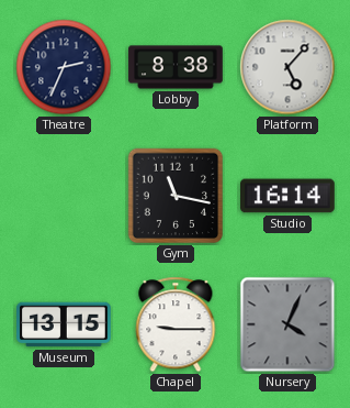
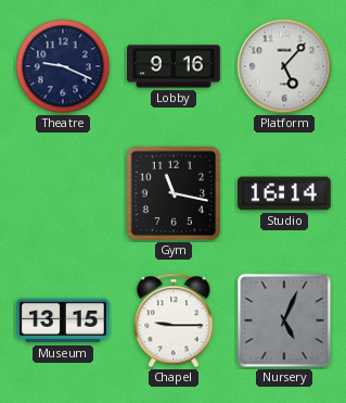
Theatre: 2:34 -> 9:19 (63, 66)
Lobby: 8:38 -> 9:16 (174, 66)
Nursery: 4:04 -> 5:04 (284, 320)
